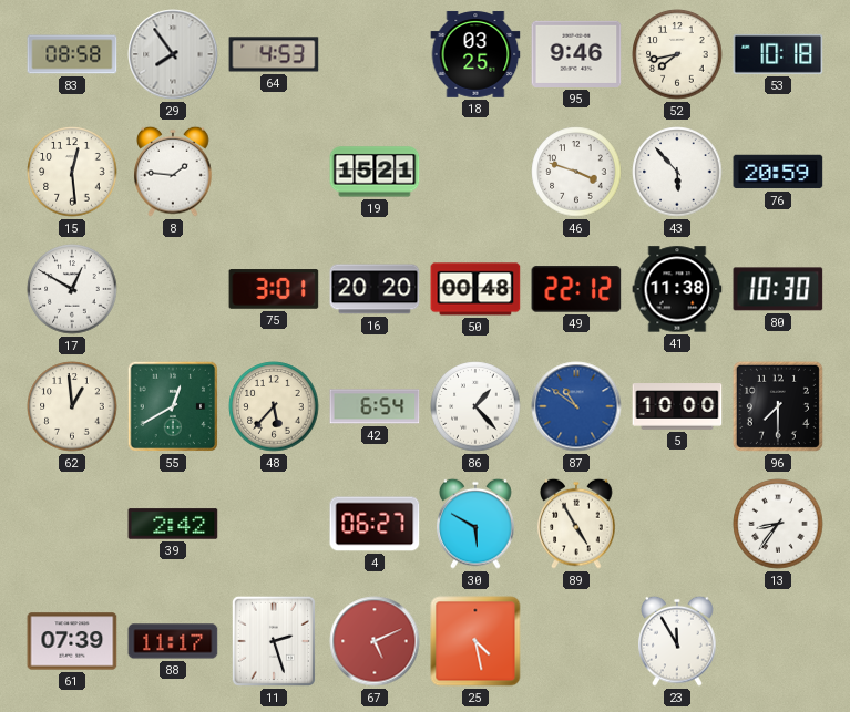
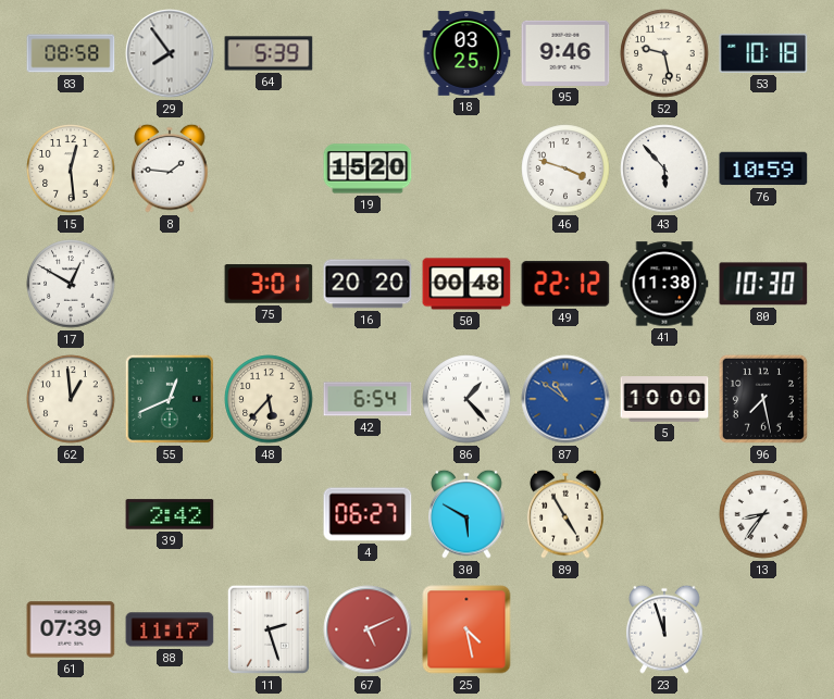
64: 4:53 -> 5:39 (269, 53)
52: 7:43 -> 9:28 (664, 53)
19: 15:21 -> 15:20 (368, 168)
76: 20:59 -> 10:59 (763, 168)
55: 12:40 -> 12:41 (170, 399)
96: 7:30 -> 7:28 (763, 399)
23: 11:55 -> 11:57 (664, 629)
